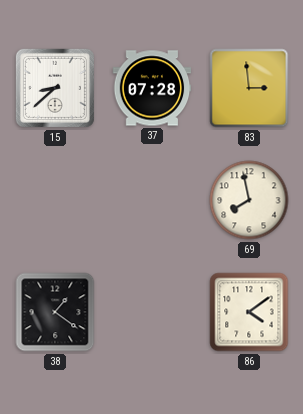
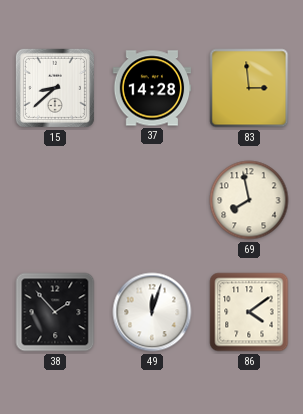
37: 07:28 -> 14:28 (152, 88)
38: 1:21 -> 1:53 (55, 312)
49: none -> 12:03 (152, 312)
